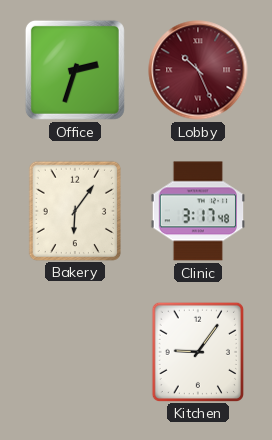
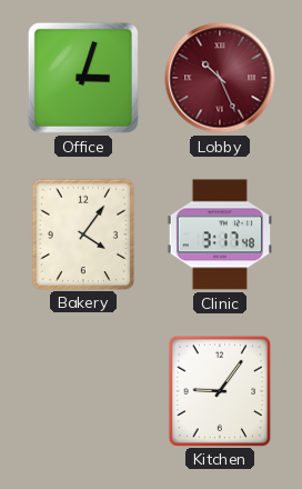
Office: 2:33 -> 3:03 (83, 78)
Bakery: 6:06 -> 4:06 (82, 233)
